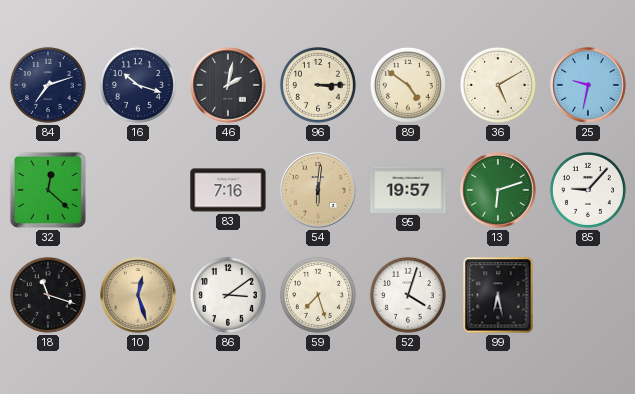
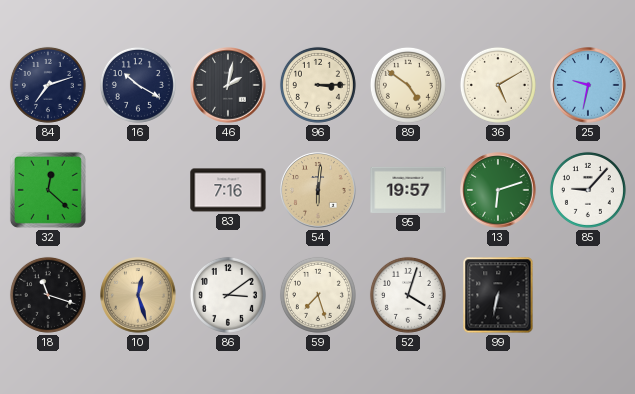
16: 10:18 -> 10:20 (138, 85)
99: 6:28 -> 6:32 (498, 295)
